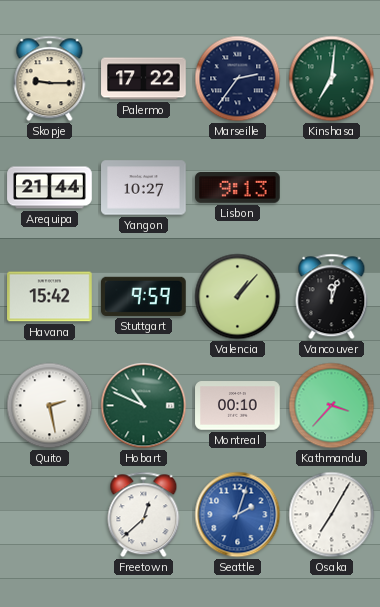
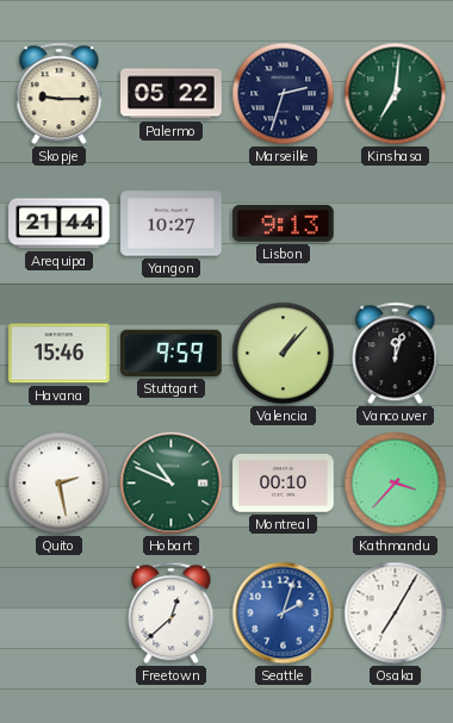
Palermo: 17:22 -> 05:22 (172, 94)
Marseille: 2:36 -> 2:33 (284, 94)
Havana: 15:42 -> 15:46 (60, 354)
